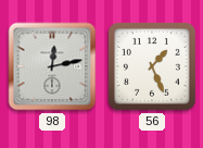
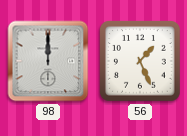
98: 12:13 -> 12:00 (48, 61)
